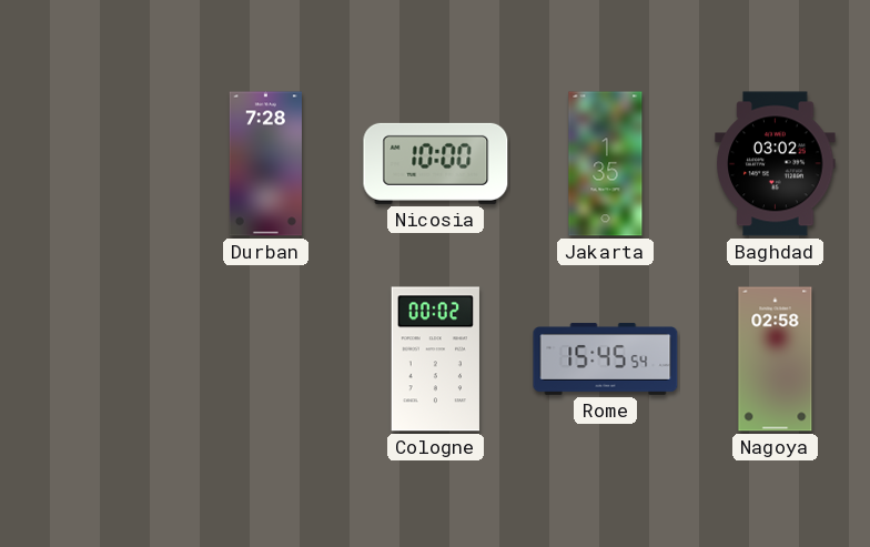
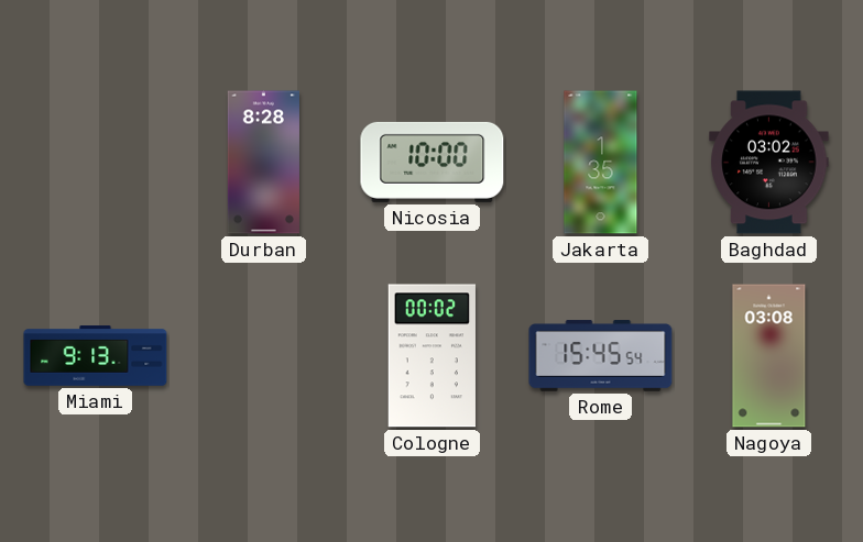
Durban: 7:28 -> 8:28 (263, 163)
Miami: none -> 9:13 (96, 356)
Nagoya: 02:58 -> 03:08 (769, 356)
